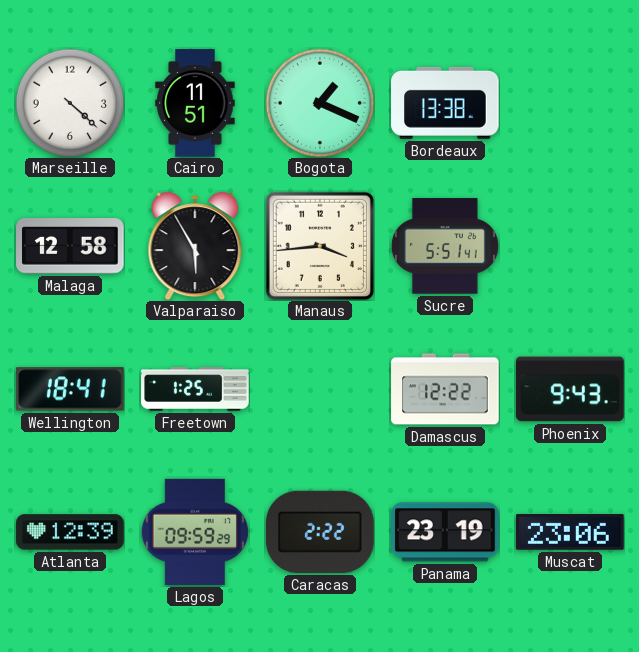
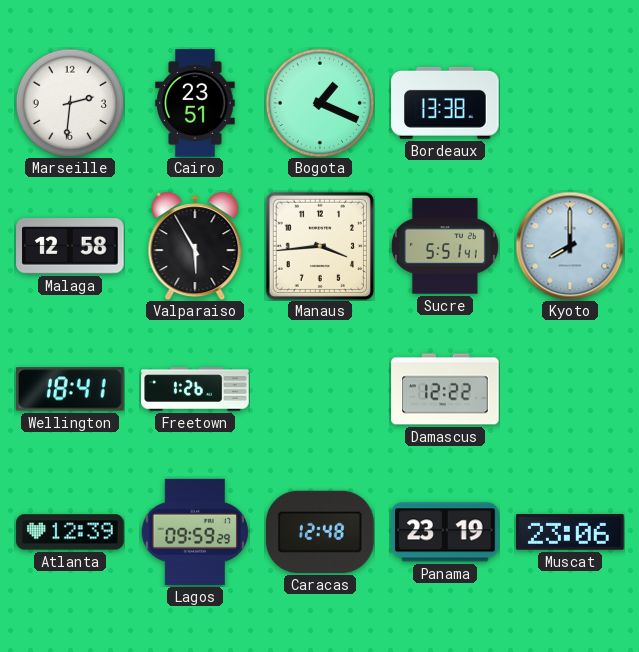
Marseille: 4:22 -> 2:31 (70, 103)
Cairo: 11:51 -> 23:51 (195, 103)
Kyoto: none -> 8:00 (570, 246)
Freetown: 1:25 -> 1:26 (195, 389)
Phoenix: 9:43 -> none (570, 389)
Caracas: 2:22 -> 12:48 (321, 532)
